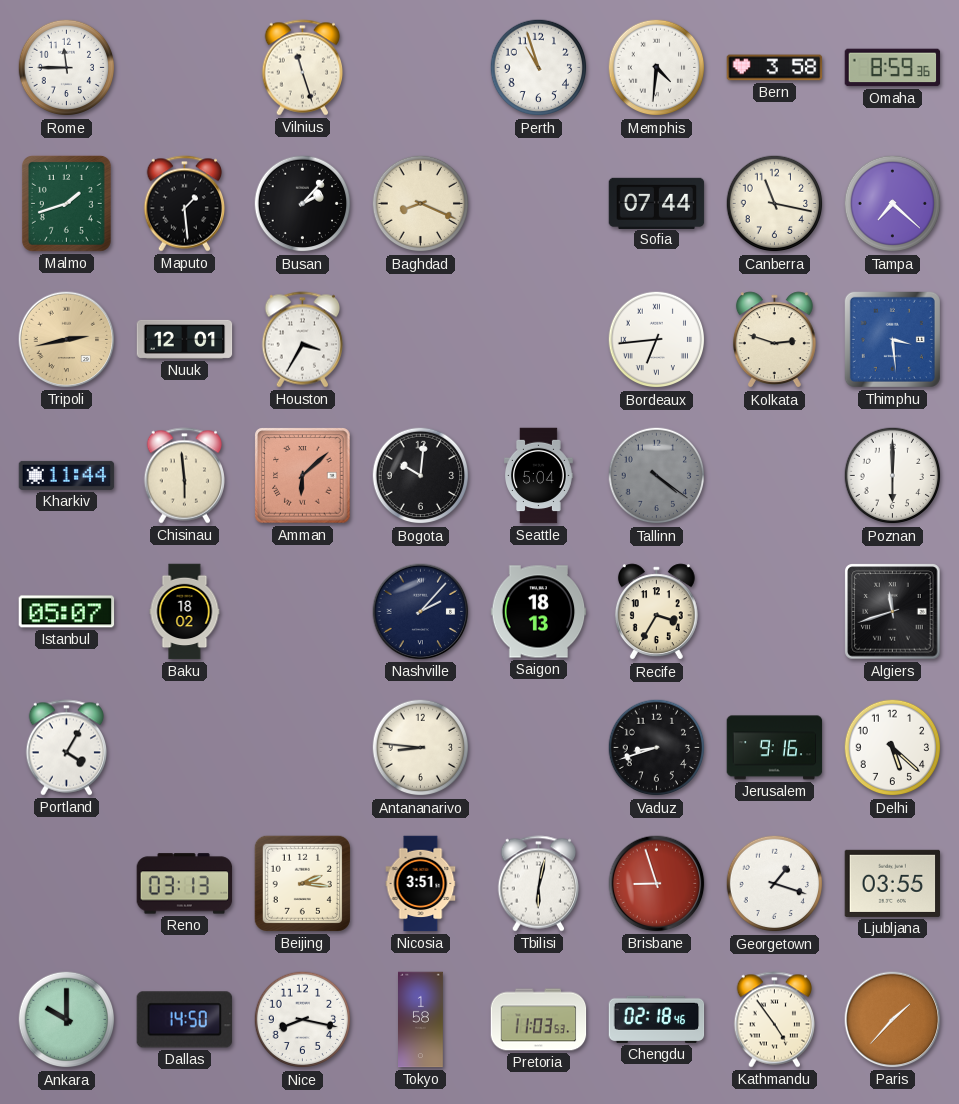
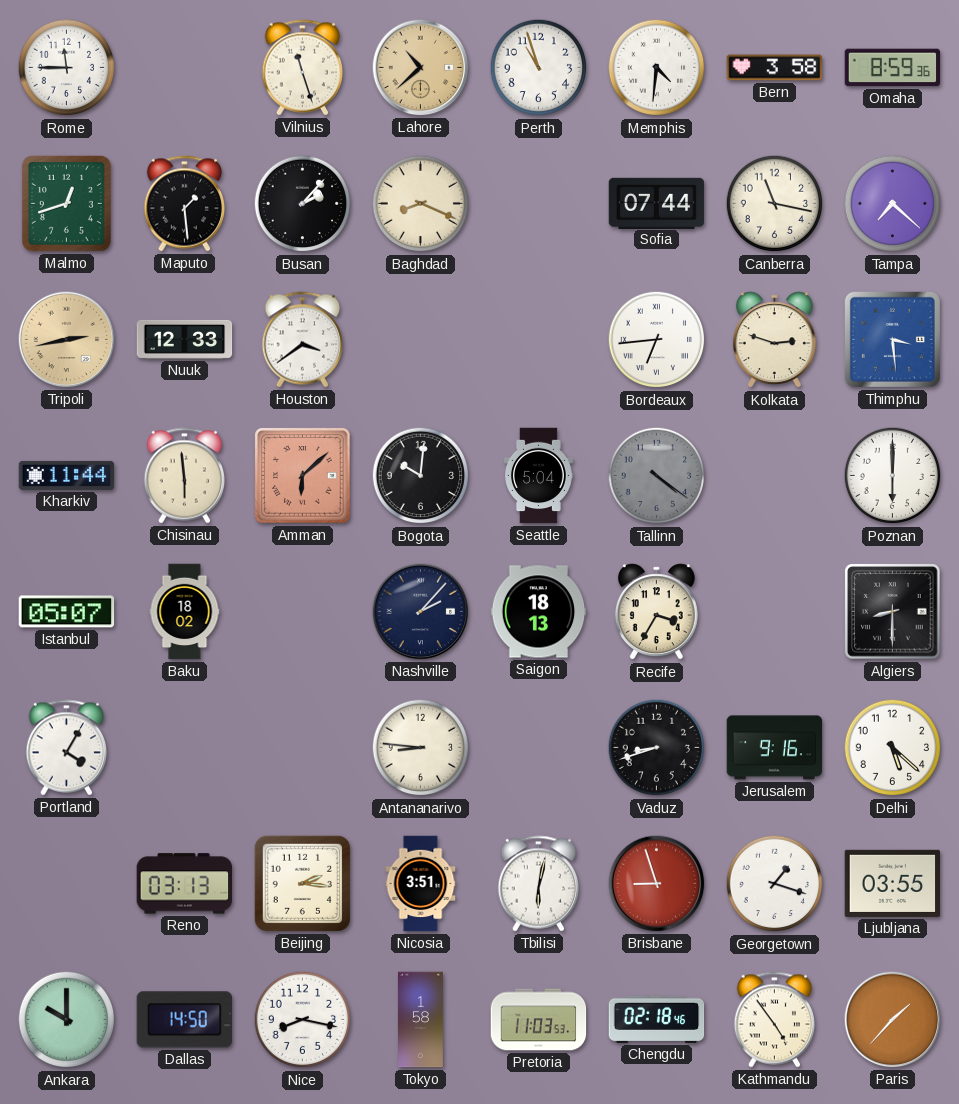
Lahore: none -> 10:38 (421, 68)
Malmo: 1:42 -> 12:42 (66, 204)
Nuuk: 12:01 -> 12:33 (185, 339)
Houston: 3:35 -> 3:39 (303, 340)
Algiers: 11:42 -> 8:30 (893, 612)
